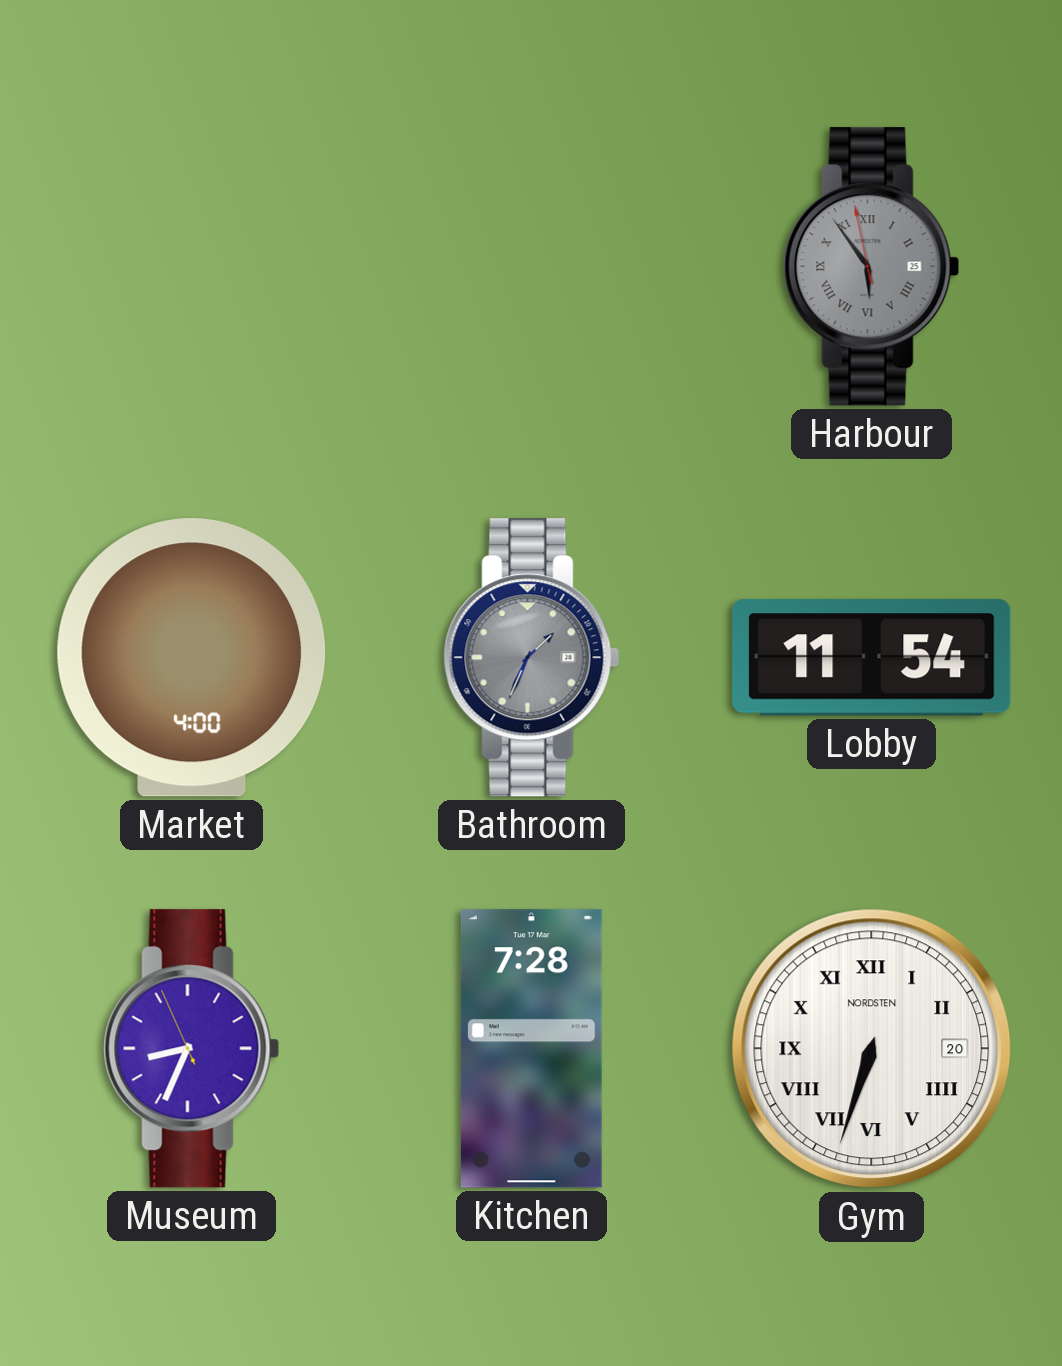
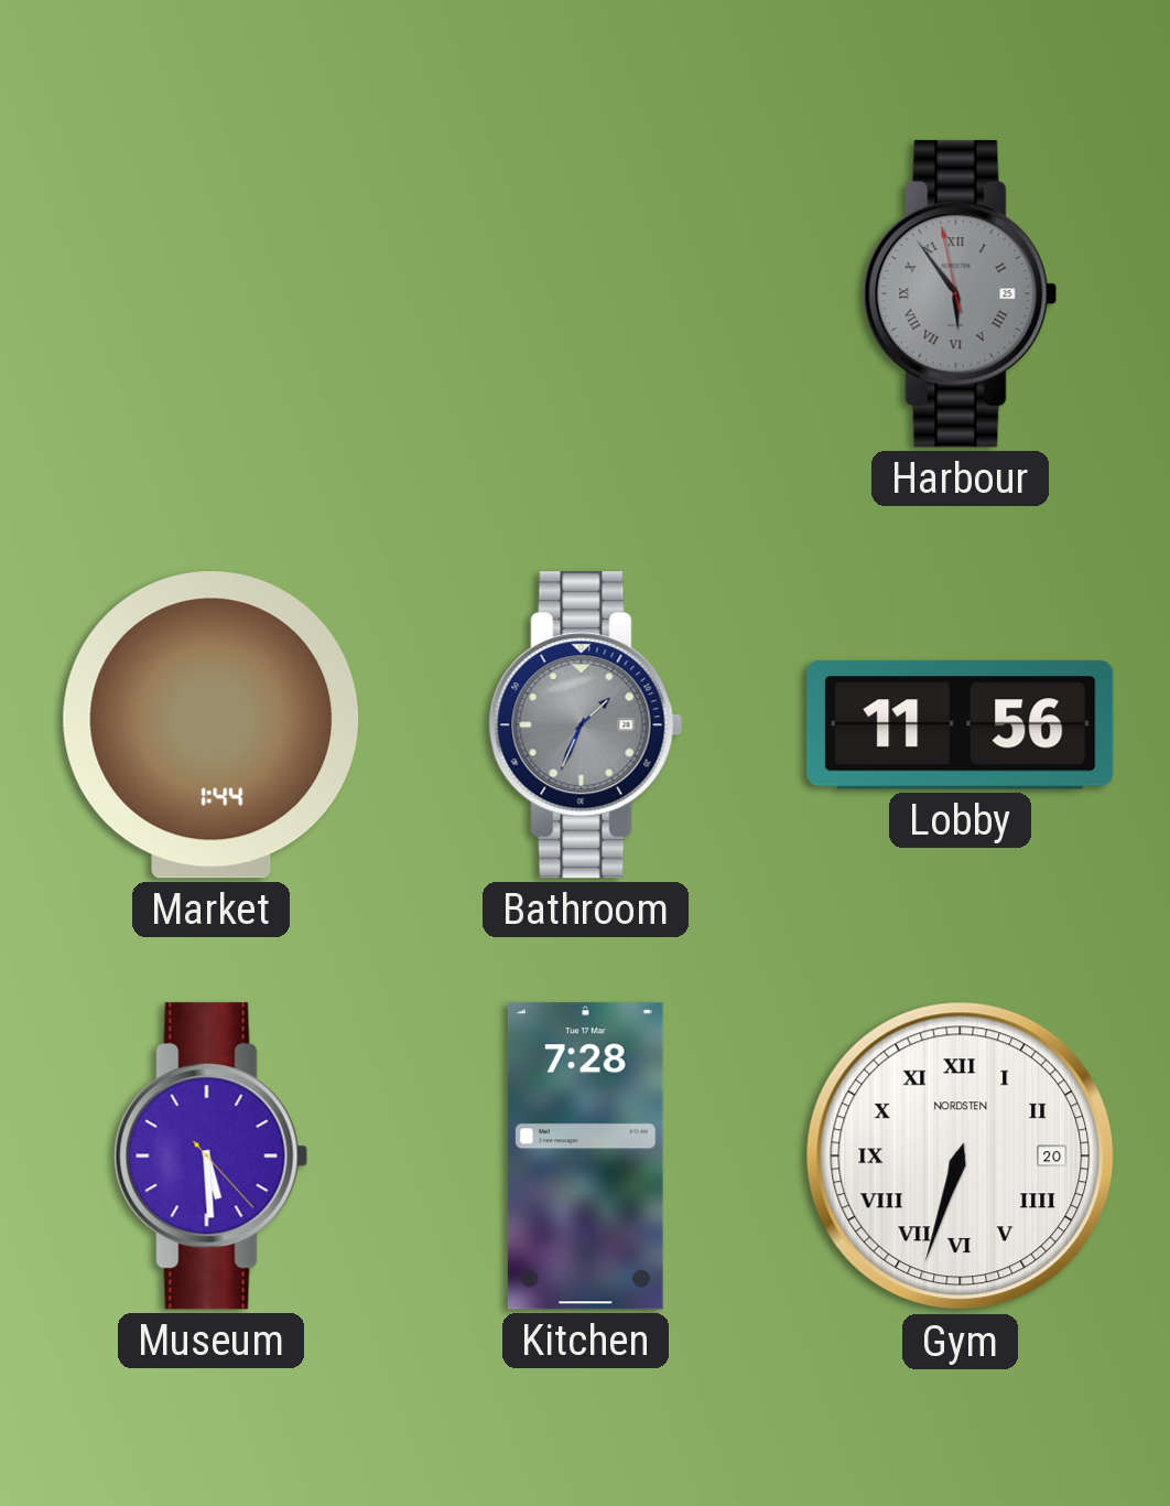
Market: 4:00 -> 1:44 (212, 725)
Lobby: 11:54 -> 11:56 (961, 725)
Museum: 8:33 -> 5:29 (212, 1157)
